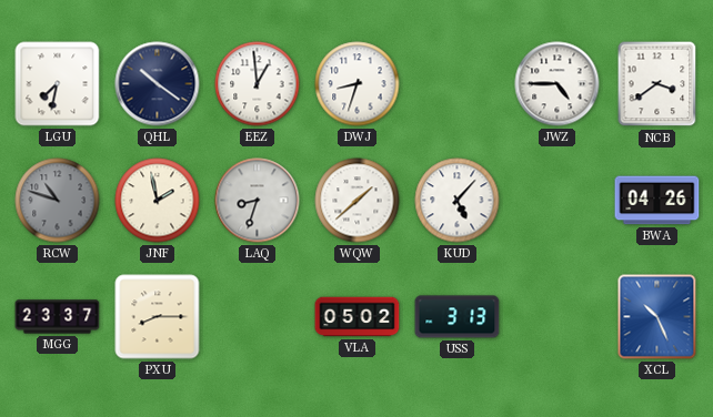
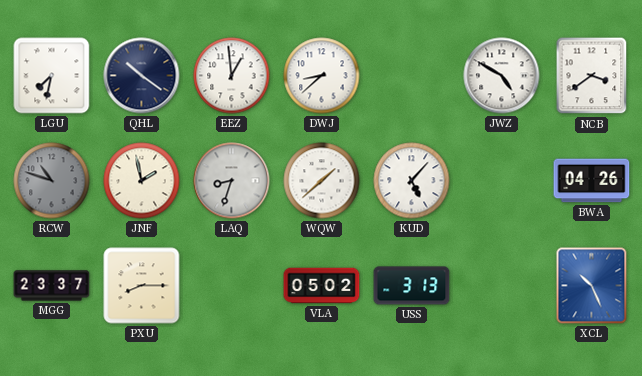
DWJ: 8:33 -> 8:38 (322, 76)
JWZ: 4:45 -> 4:50 (502, 76)
